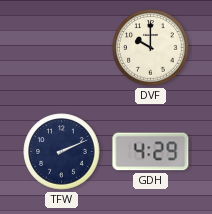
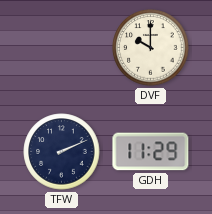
GDH: 4:29 -> 11:29 (151, 152)
